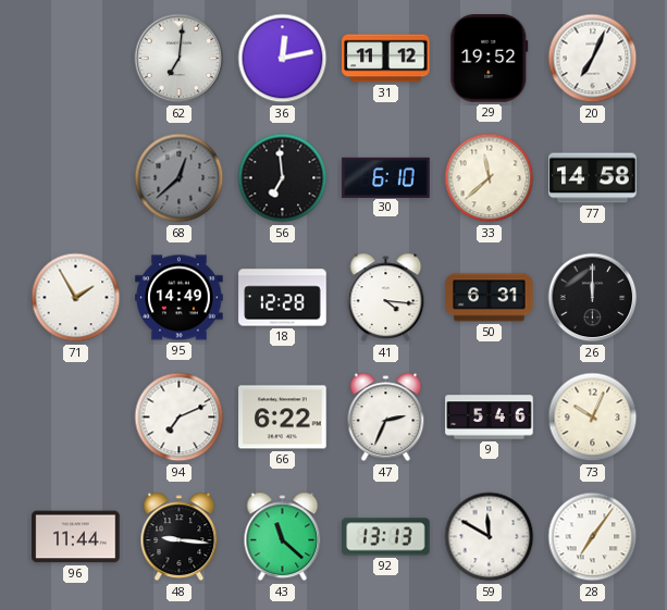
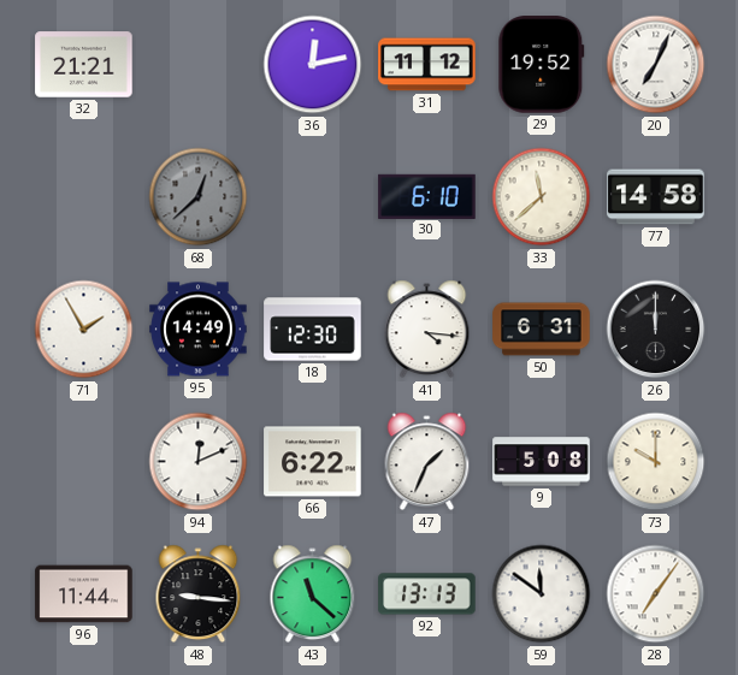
32: none -> 21:21 (84, 65)
62: 7:01 -> none (180, 59)
56: 6:59 -> none (283, 178)
18: 12:28 -> 12:30 (313, 330)
94: 7:11 -> 12:11 (199, 462)
47: 2:34 -> 1:34 (427, 462)
9: 5:46 -> 5:08 (542, 462)
73: 10:04 -> 10:00 (656, 462)
59: 11:50 -> 11:51 (542, 594)
